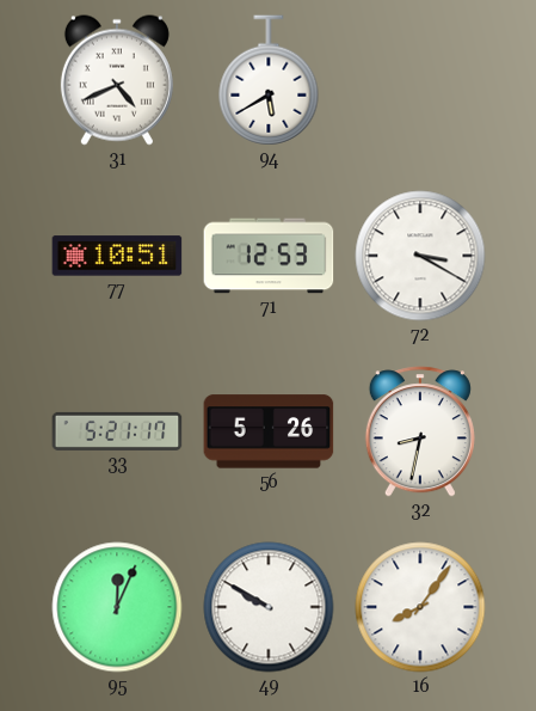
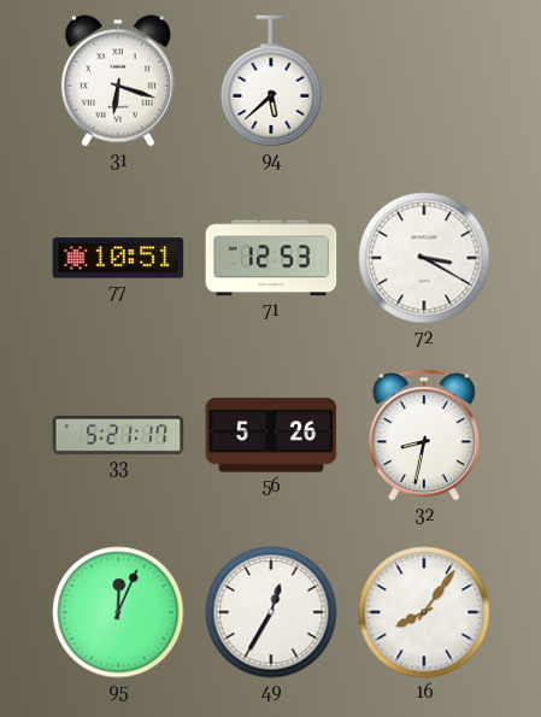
31: 4:41 -> 6:18 (118, 81)
94: 5:40 -> 5:38 (271, 81)
49: 9:50 -> 12:35 (271, 612)
